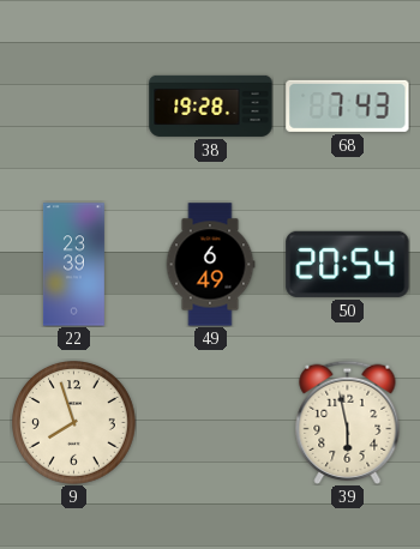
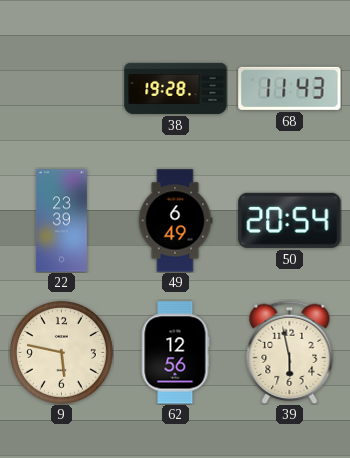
68: 7:43 -> 11:43 (290, 88)
9: 7:57 -> 5:47 (62, 353)
62: none -> 12:56 (175, 353)
